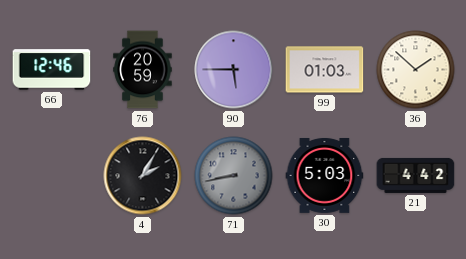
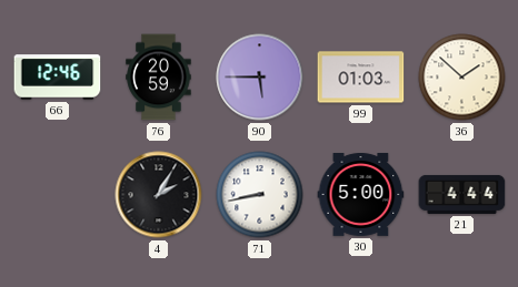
71 dial: grey -> white (260, 195)
30: 5:03 -> 5:00 (361, 194)
21: 4:42 -> 4:44 (462, 194)
